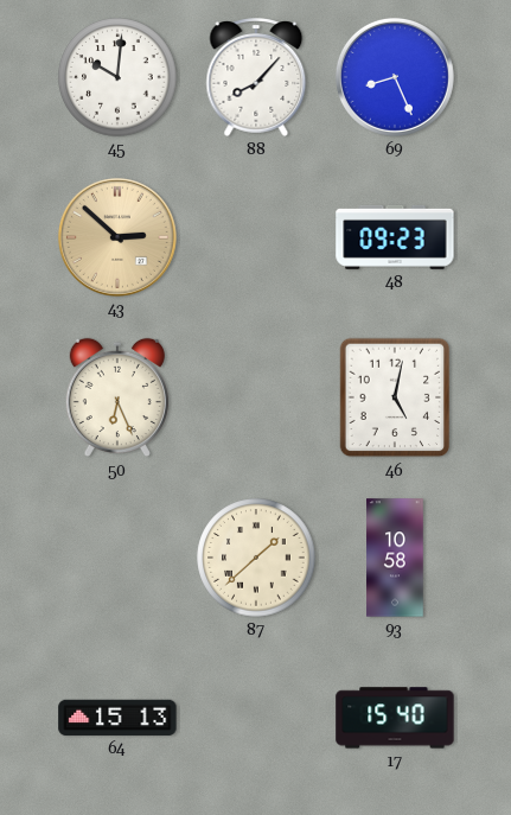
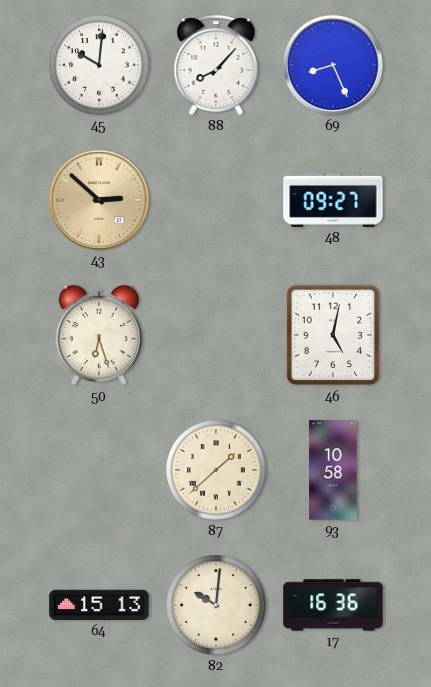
48: 09:23 -> 09:27 (333, 200)
50: 6:26 -> 6:27 (99, 335)
82: none -> 10:01 (216, 605)
17: 15:40 -> 16:36 (333, 605)
